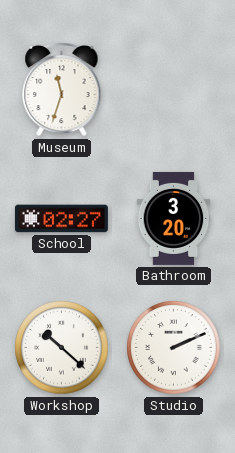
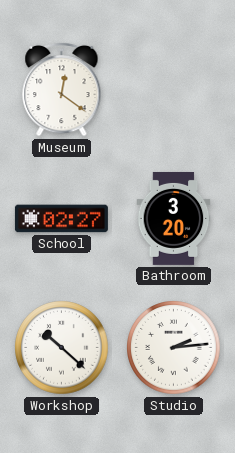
Museum: 11:33 -> 12:21 (62, 89)
Studio: 2:11 -> 2:14 (174, 348)
